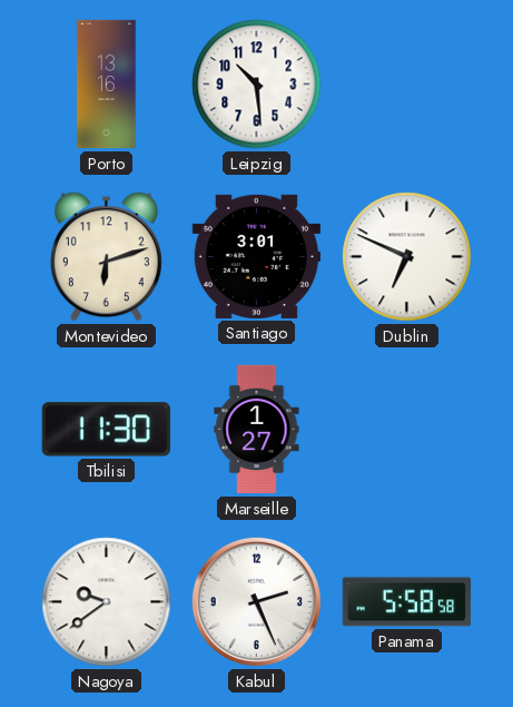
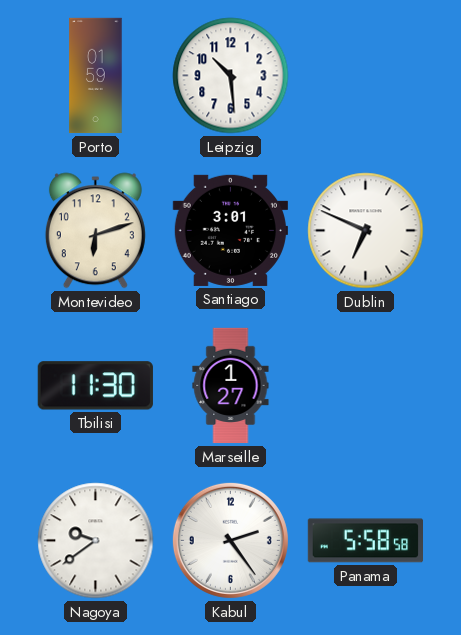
Porto: 13:16 -> 01:59 (96, 76)
Kabul: 2:26 -> 2:24 (230, 540)
